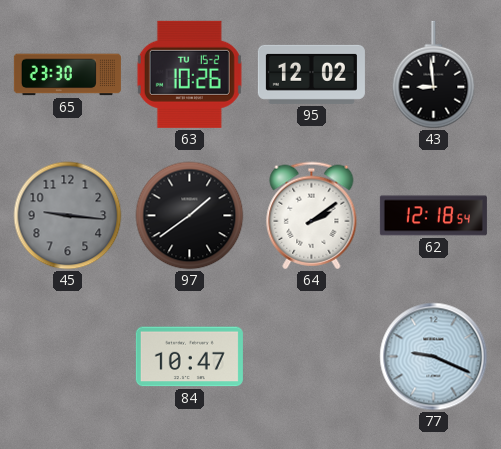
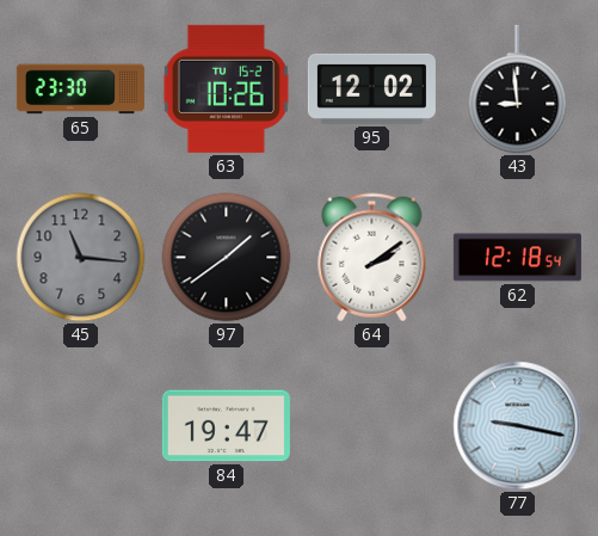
45: 9:16 -> 11:16 (81, 258)
84: 10:47 -> 19:47 (226, 426)
77: 9:19 -> 9:17 (518, 426)
